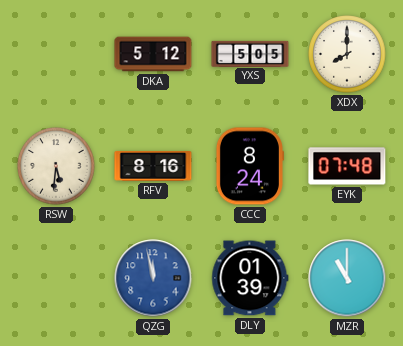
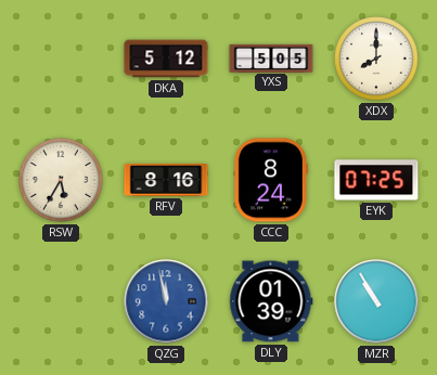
RSW: 5:31 -> 5:35 (61, 180)
EYK: 07:48 -> 07:25 (376, 180)
MZR: 11:00 -> 10:55 (376, 301)
